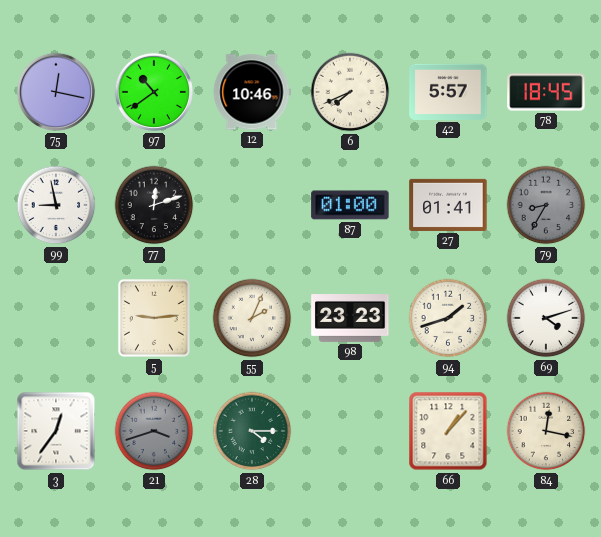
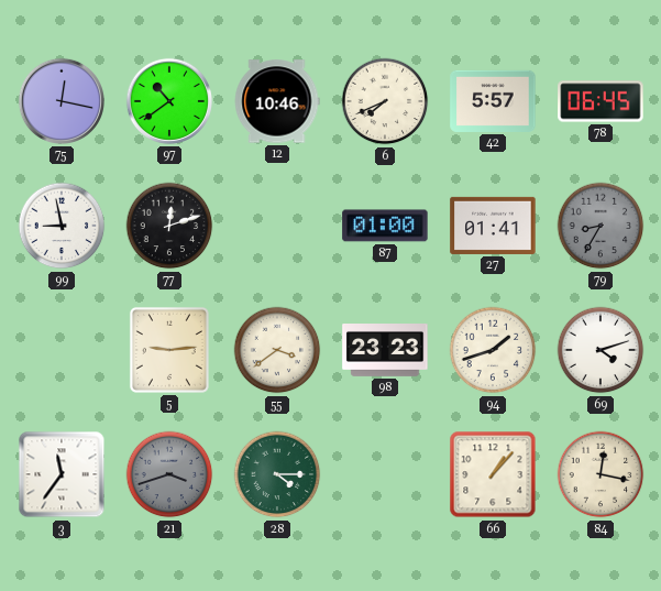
78: 18:45 -> 06:45 (601, 101)
55: 2:04 -> 3:39 (277, 350)
3: 12:36 -> 11:36 (62, 474)
